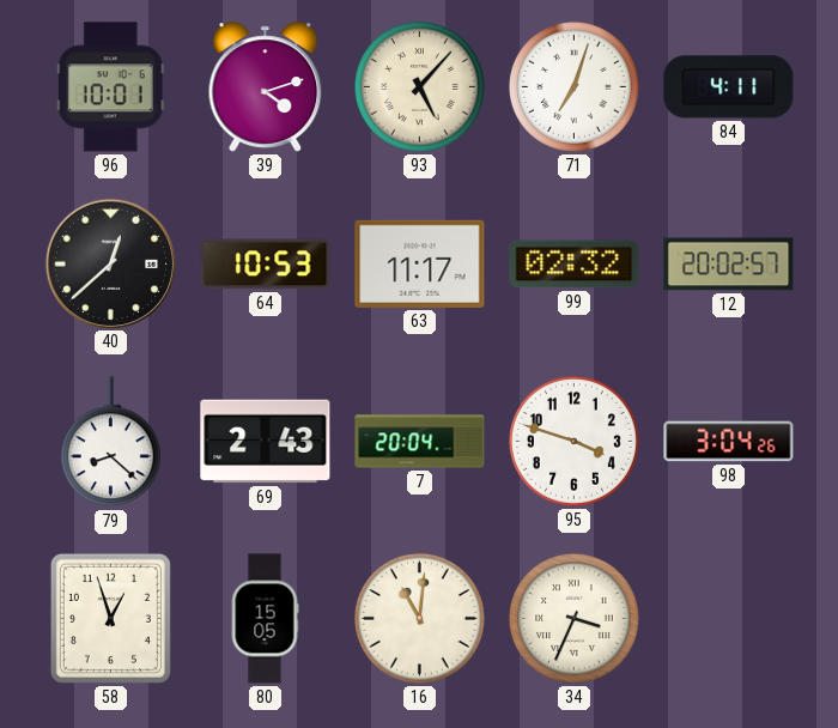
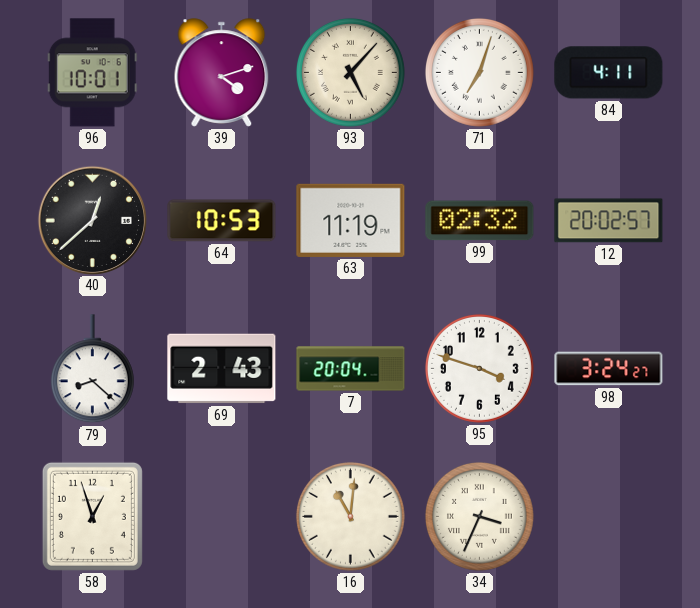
63: 11:17 -> 11:19 (351, 220)
98: 3:04 -> 3:24 (609, 369)
80: 15:05 -> none (265, 619)
